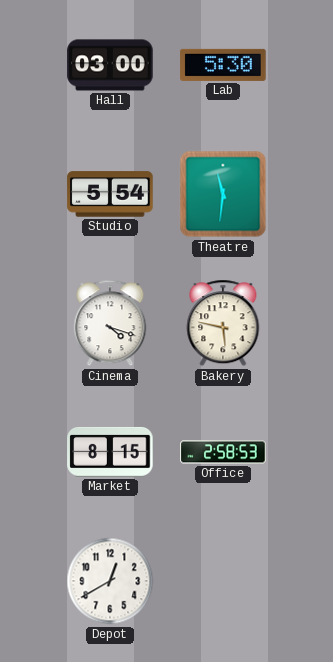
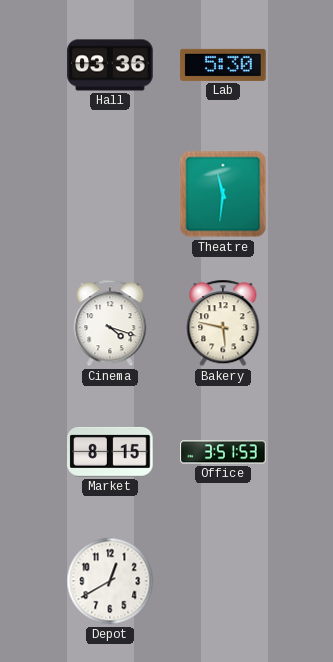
Hall: 03:00 -> 03:36 (110, 65)
Studio: 5:54 -> none (110, 194)
Office: 2:58 -> 3:51 (223, 452)
